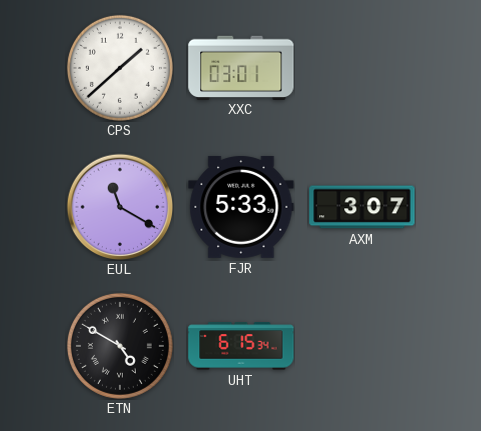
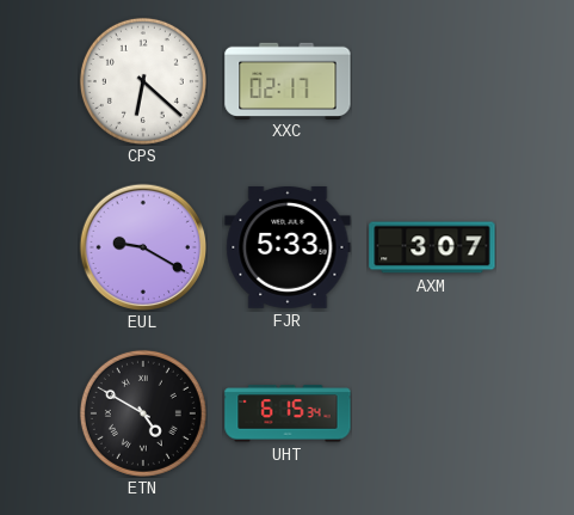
CPS: 1:38 -> 6:22 (143, 81)
XXC: 03:01 -> 02:17 (288, 80)
EUL: 11:20 -> 9:20 (143, 247)
